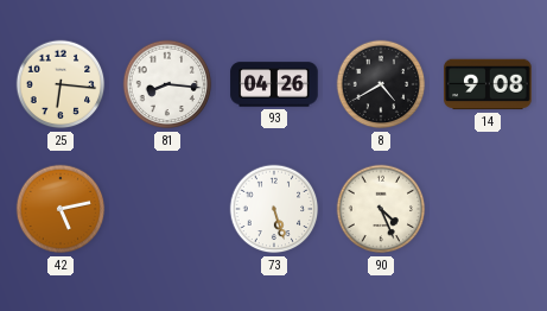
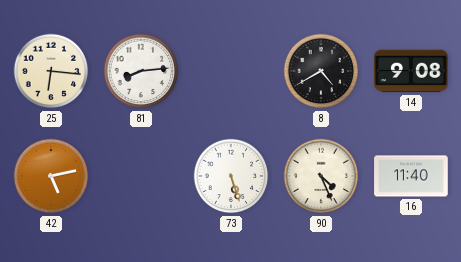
81: 8:16 -> 8:14 (141, 71)
93: 04:26 -> none (274, 84)
16: none -> 11:40 (411, 176)
